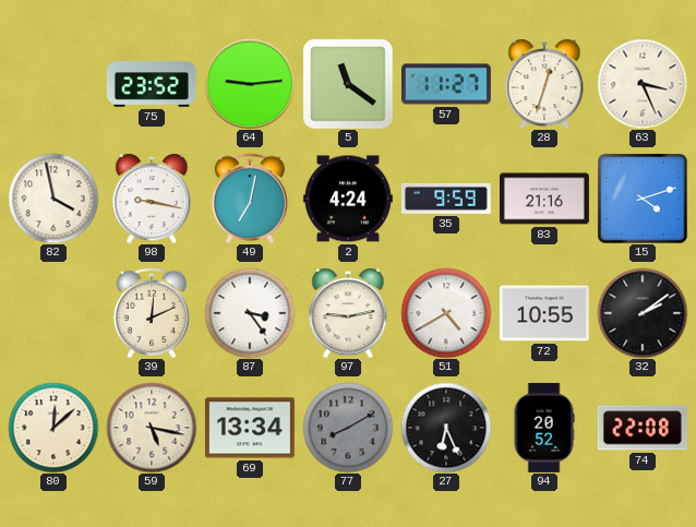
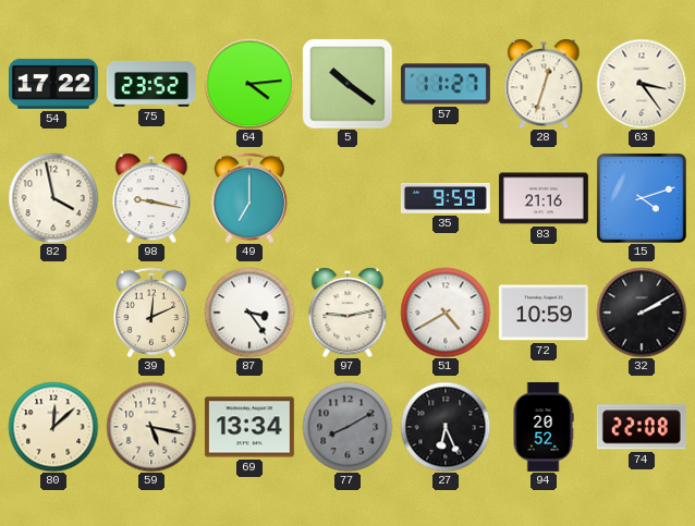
54: none -> 17:22 (53, 84)
64: 9:14 -> 4:14 (249, 84)
5: 11:21 -> 10:21 (347, 84)
63: 3:26 -> 3:24 (642, 84)
49: 7:02 -> 7:00 (248, 197)
2: 4:24 -> none (348, 199)
72: 10:55 -> 10:59 (544, 313)
32: 2:09 -> 2:10 (642, 313)
